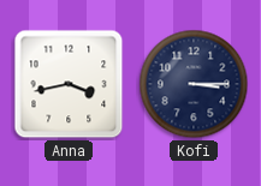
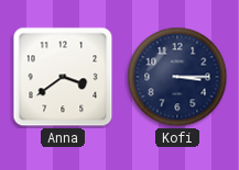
Anna: 3:43 -> 3:39 (63, 77)
